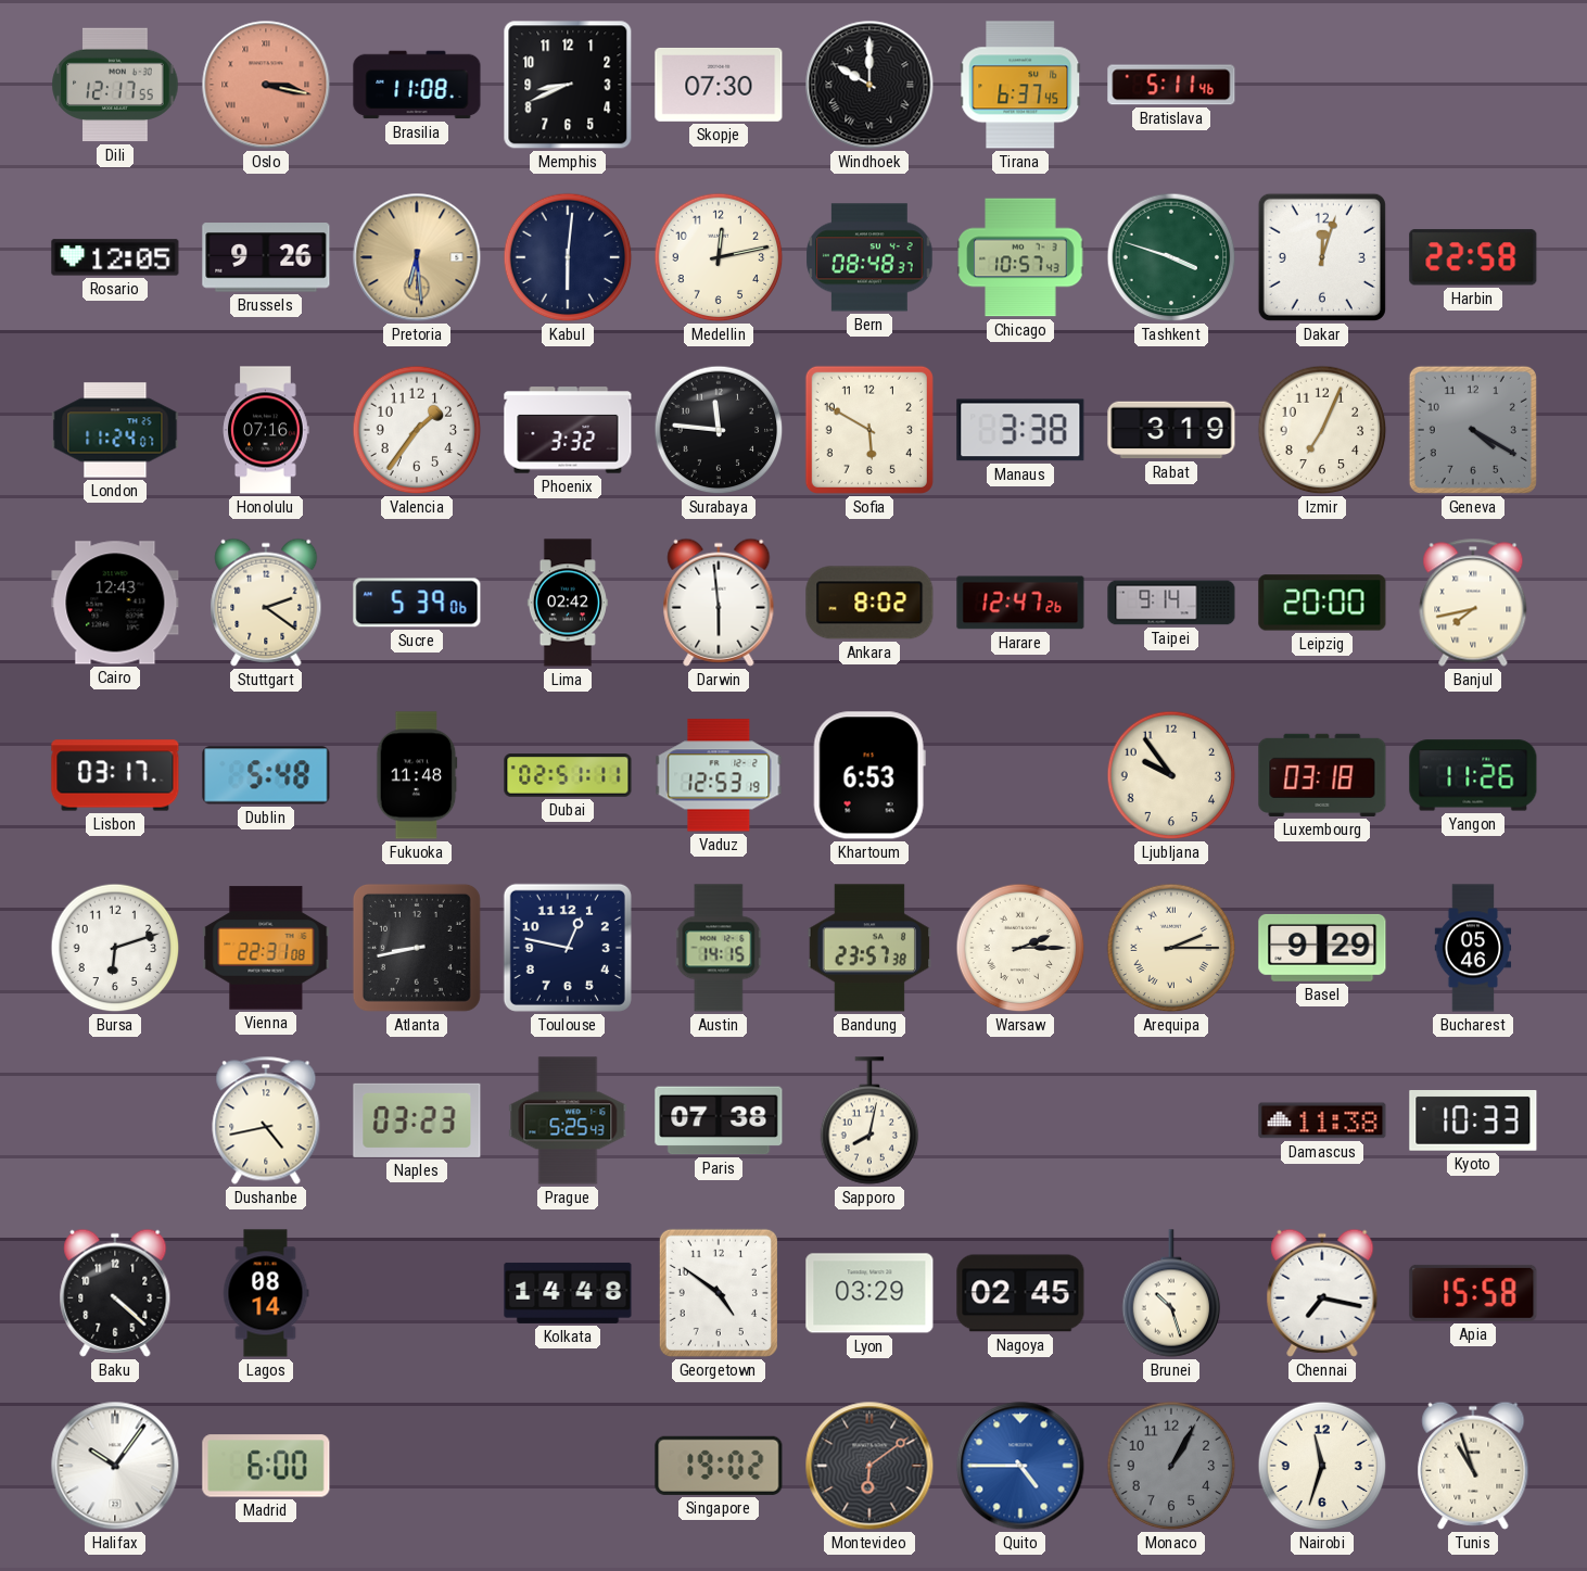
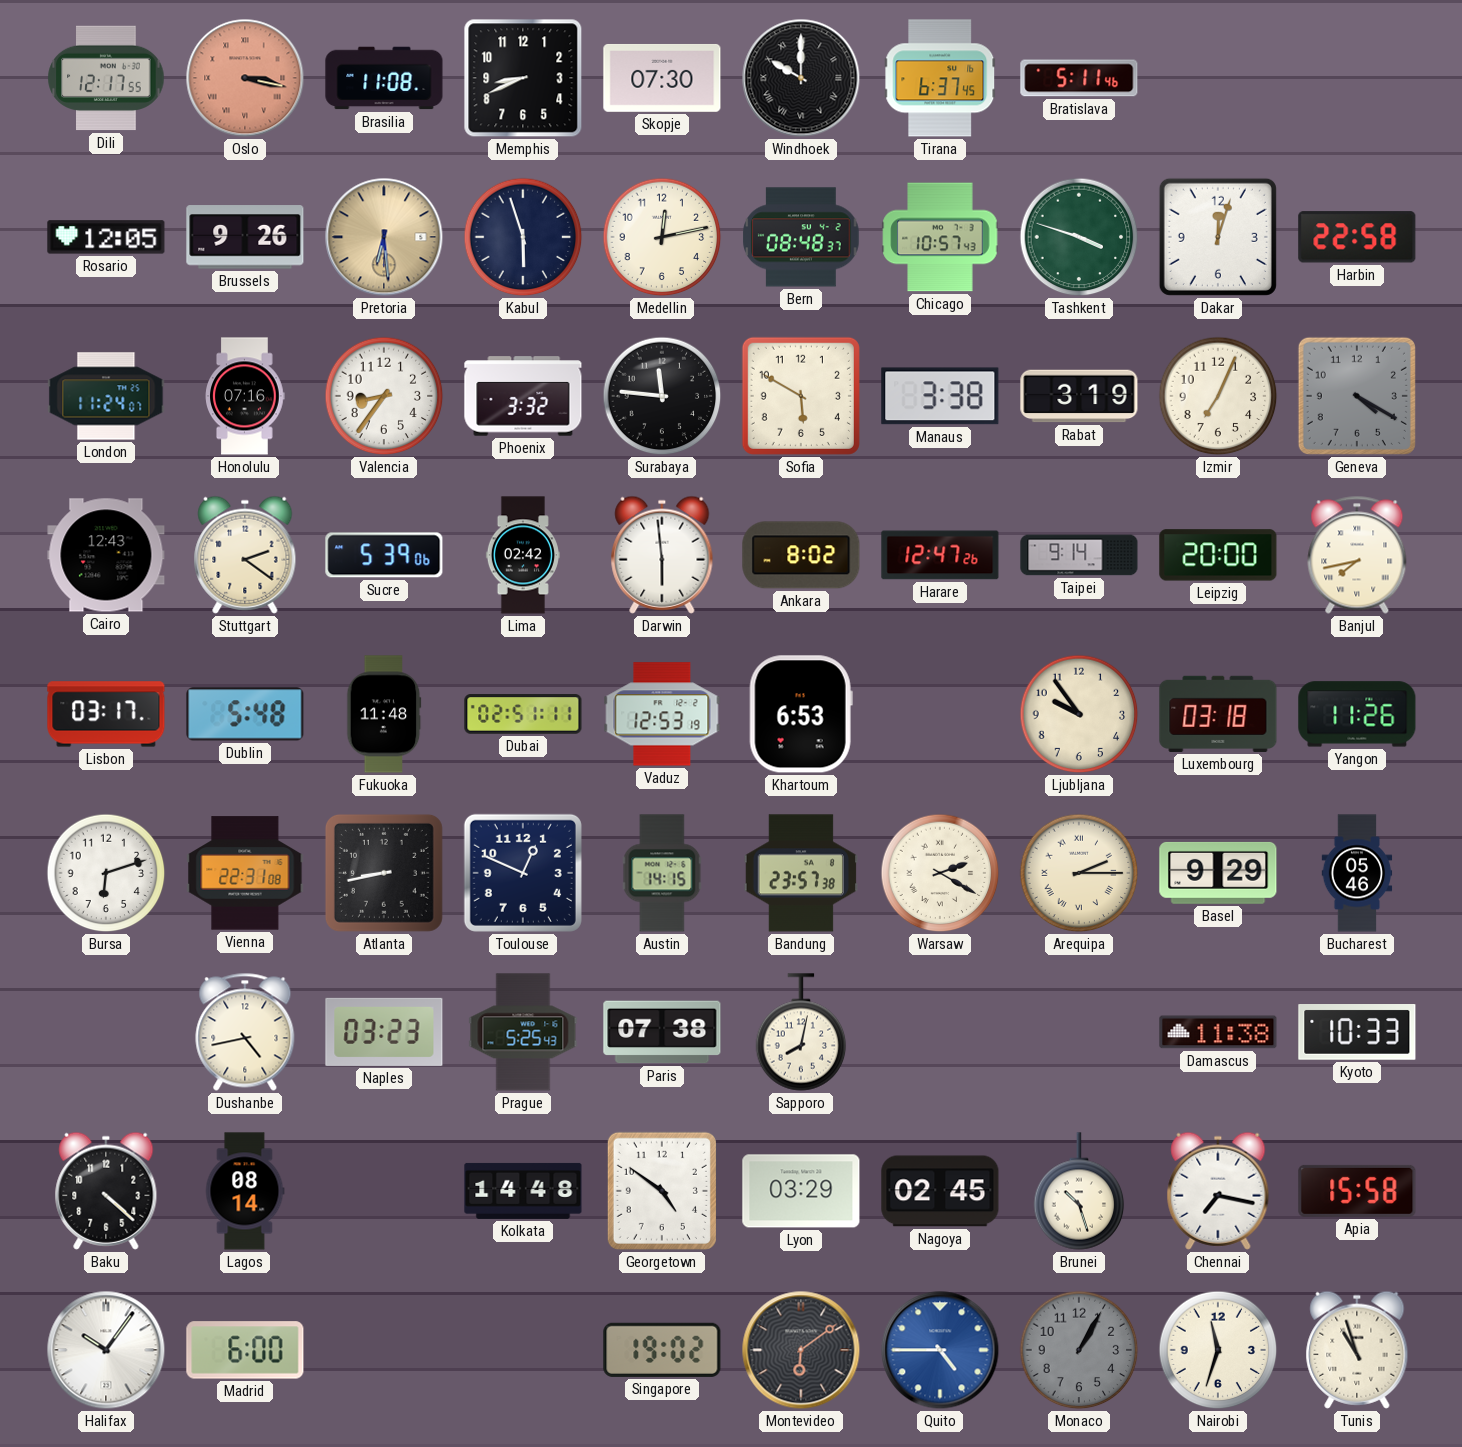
Kabul: 6:01 -> 5:57 (523, 237)
Valencia: 1:36 -> 8:36 (384, 396)
Toulouse: 12:47 -> 12:49 (523, 873)
Warsaw: 2:15 -> 2:20 (940, 873)
